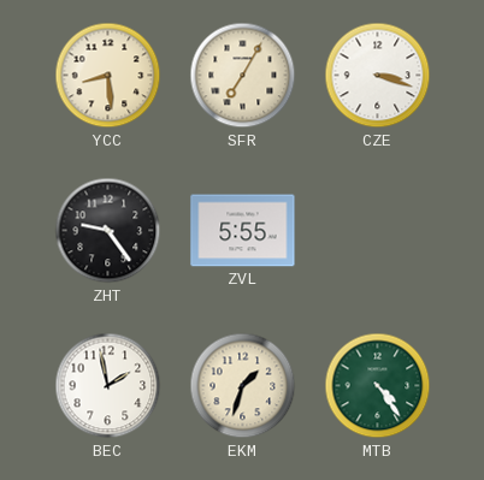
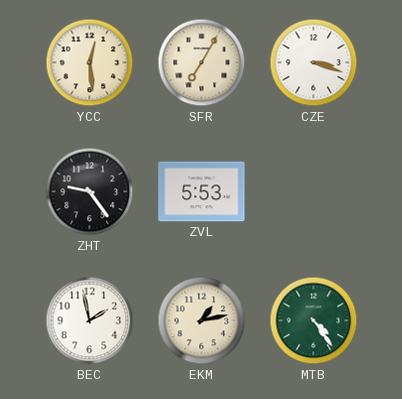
YCC: 8:29 -> 12:29 (90, 63)
ZVL: 5:55 -> 5:53 (202, 192)
EKM: 1:33 -> 1:13 (202, 321)
